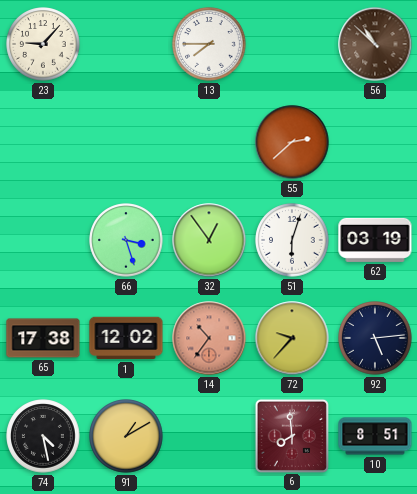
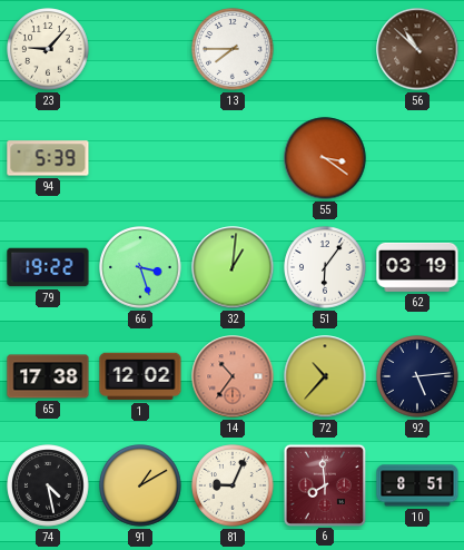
94: none -> 5:39 (48, 158)
55: 2:38 -> 3:21 (325, 158)
79: none -> 19:22 (48, 267)
32: 12:54 -> 1:01 (233, 267)
51: 6:03 -> 6:06 (325, 267)
72: 9:37 -> 10:37 (325, 376)
81: none -> 9:04 (233, 485)
